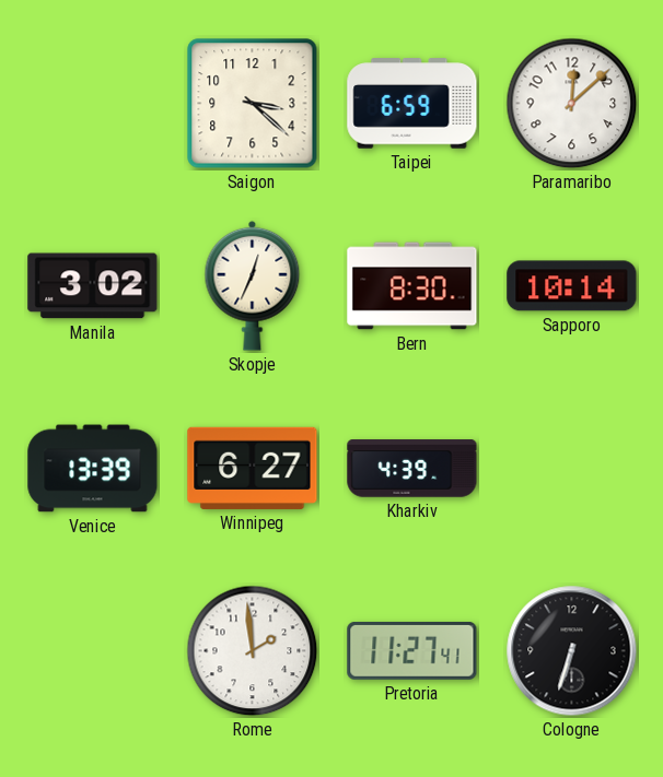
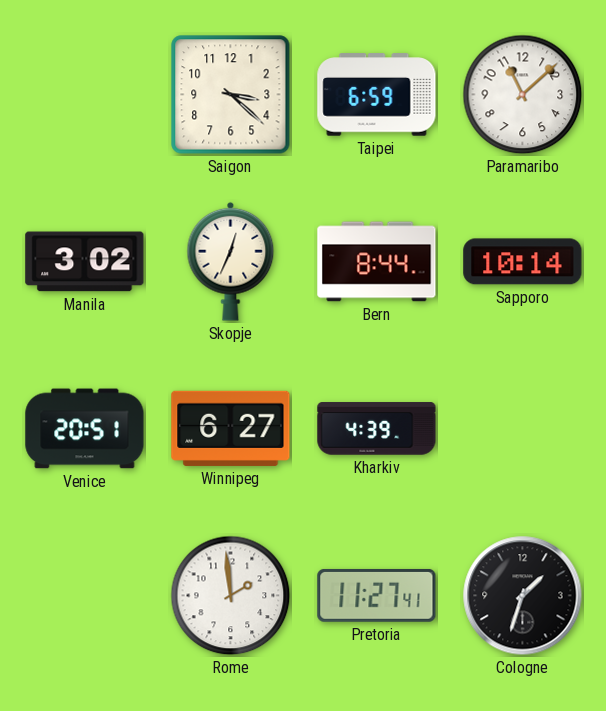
Paramaribo: 12:08 -> 11:08 (523, 95)
Bern: 8:30 -> 8:44 (377, 262)
Venice: 13:39 -> 20:51 (85, 429)
Cologne: 6:33 -> 1:33 (523, 596)
